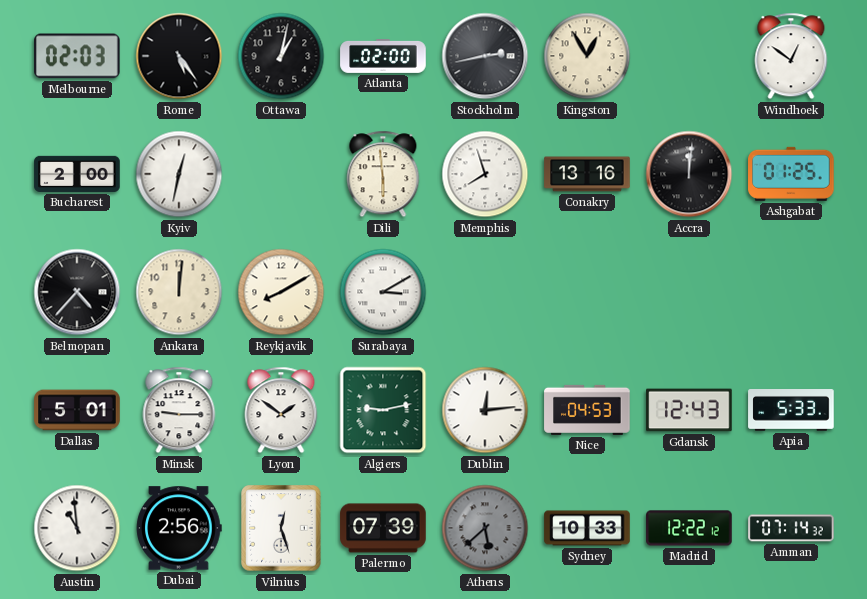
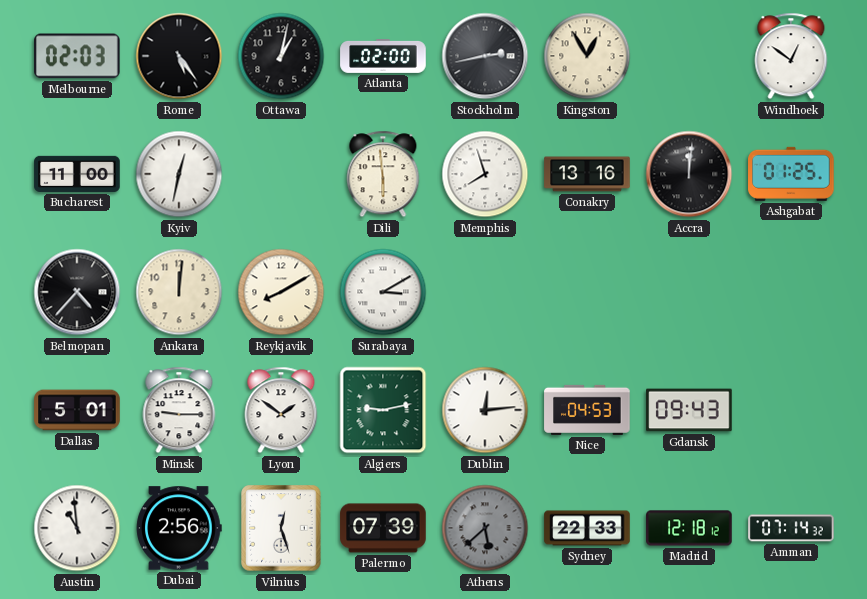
Bucharest: 2:00 -> 11:00 (77, 174)
Gdansk: 12:43 -> 09:43 (689, 410)
Apia: 5:33 -> none (791, 411)
Sydney: 10:33 -> 22:33 (587, 528)
Madrid: 12:22 -> 12:18 (689, 528)
